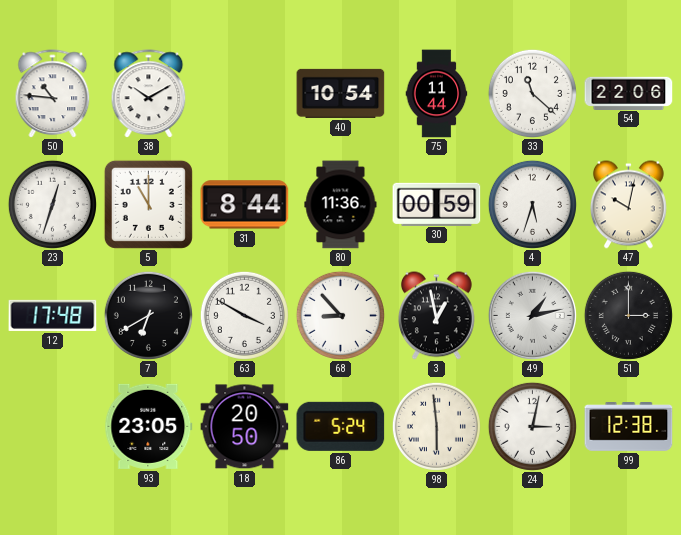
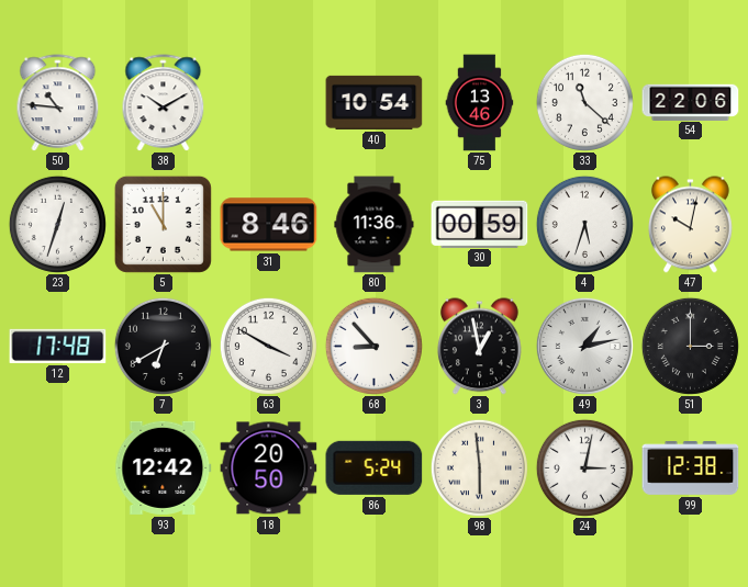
75: 11:44 -> 13:46 (480, 103)
31: 8:44 -> 8:46 (269, 225)
93: 23:05 -> 12:42 (164, 467)
